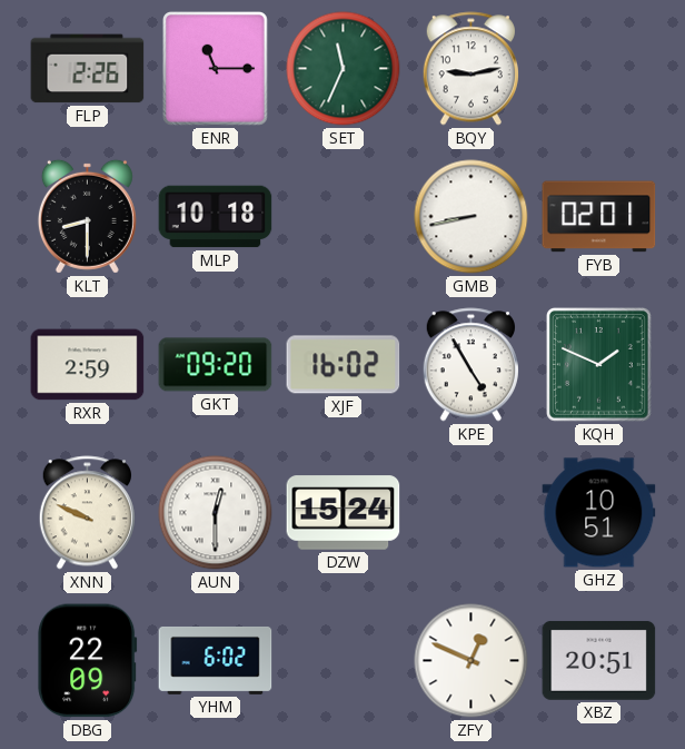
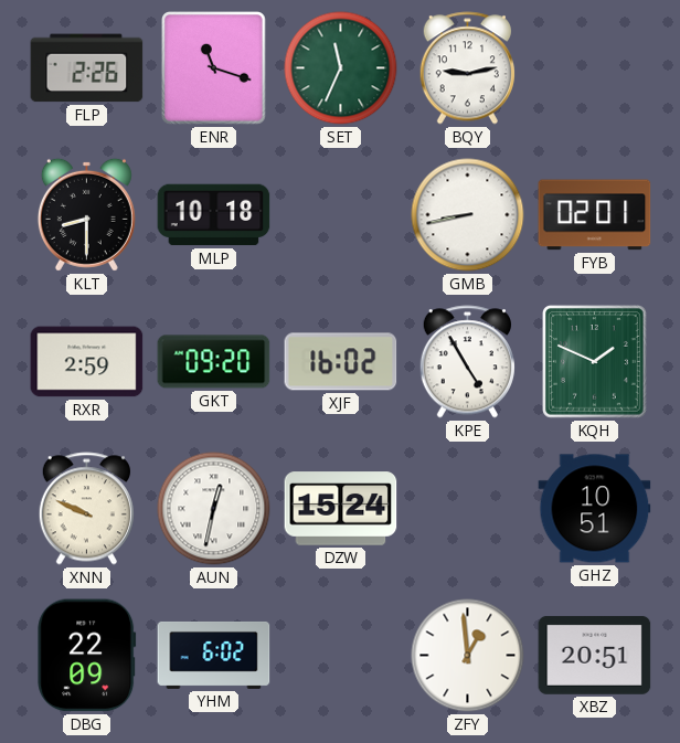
ENR: 11:15 -> 11:18 (214, 68)
AUN: 12:30 -> 12:32 (214, 509)
ZFY: 12:49 -> 12:59 (468, 656)
